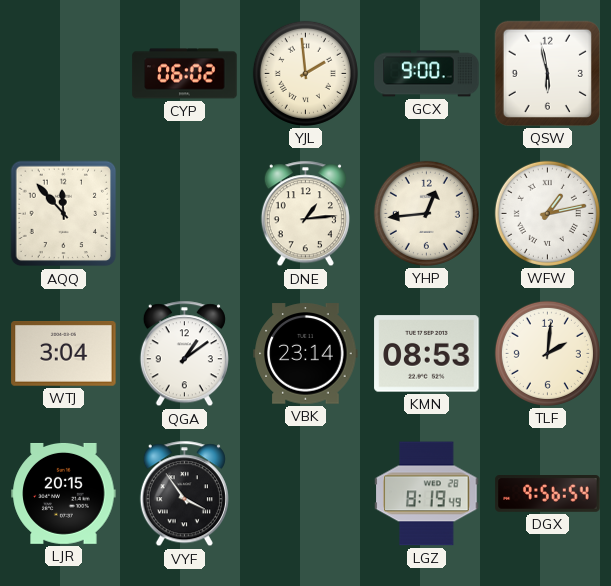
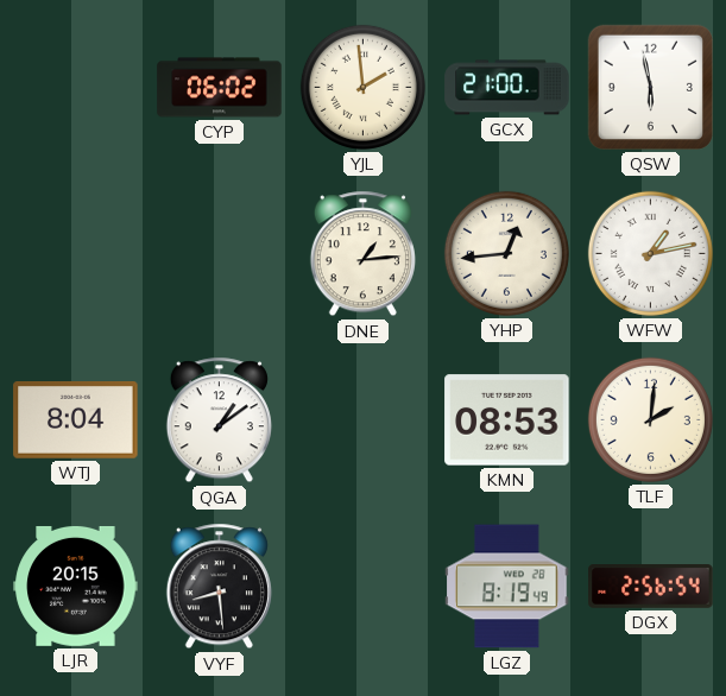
GCX: 9:00 -> 21:00 (507, 88)
AQQ: 11:53 -> none (64, 214)
WTJ: 3:04 -> 8:04 (76, 420)
VBK: 23:14 -> none (306, 354)
VYF: 3:54 -> 8:29 (219, 587)
DGX: 9:56 -> 2:56 (651, 587)
